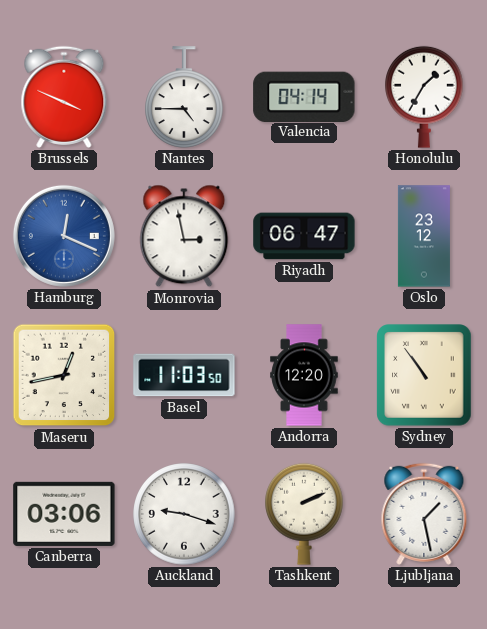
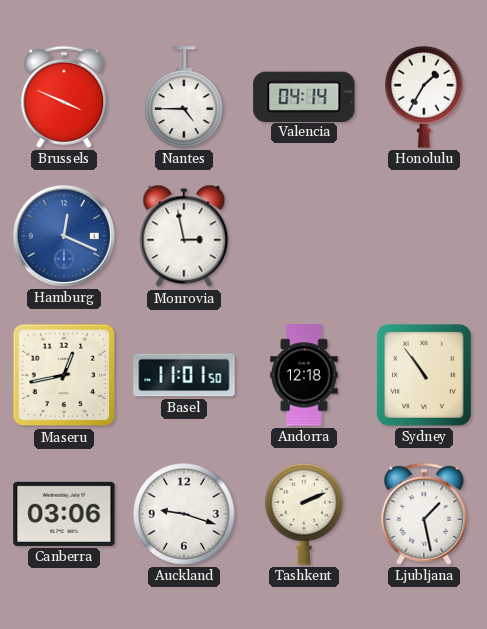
Riyadh: 06:47 -> none (304, 236)
Oslo: 23:12 -> none (424, 236)
Basel: 11:03 -> 11:01 (184, 375)
Andorra: 12:20 -> 12:18 (304, 375)
